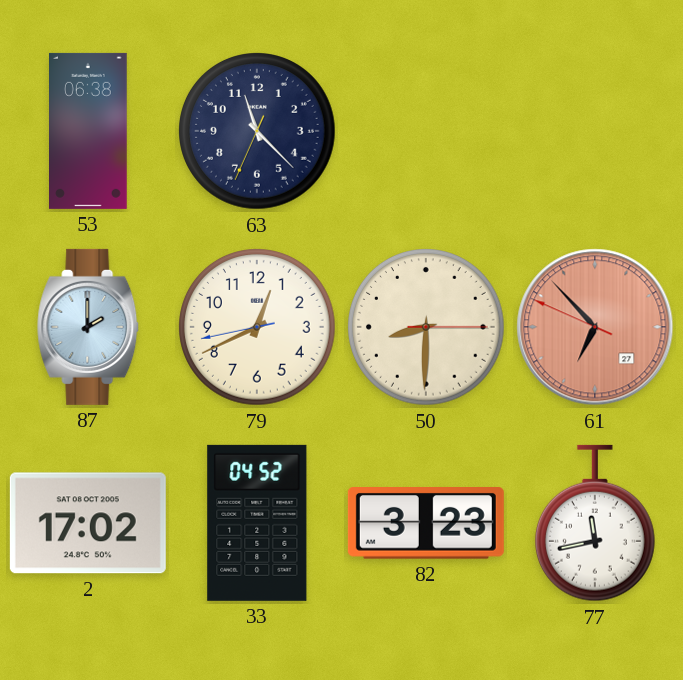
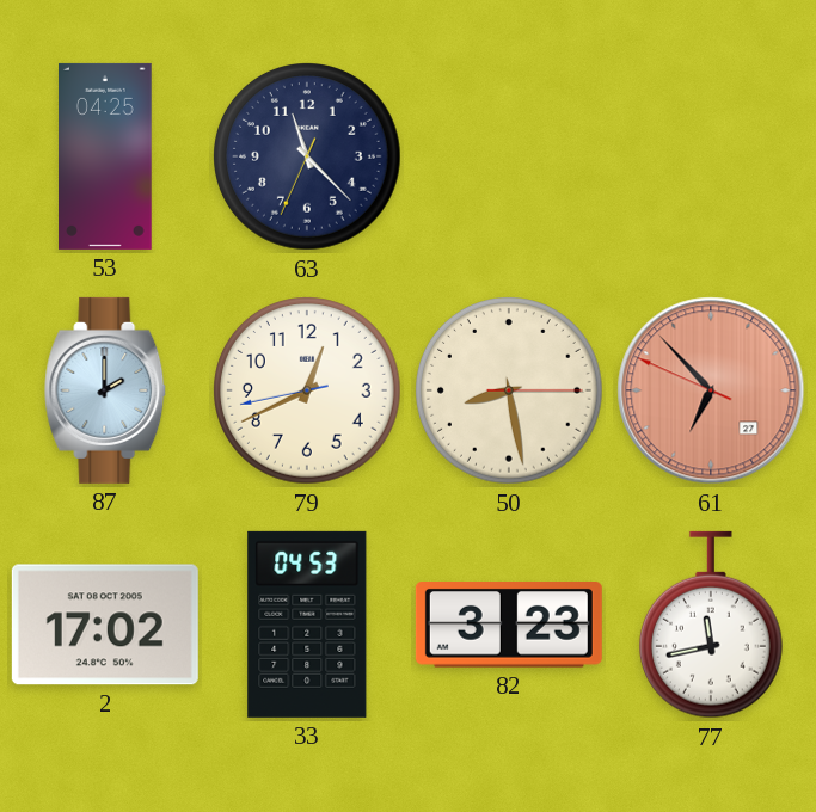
53: 06:38 -> 04:25 (106, 156)
50: 8:30 -> 8:28 (510, 392)
33: 04:52 -> 04:53 (307, 625)
